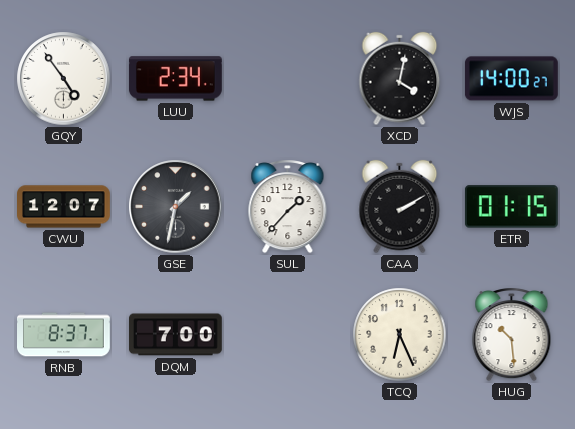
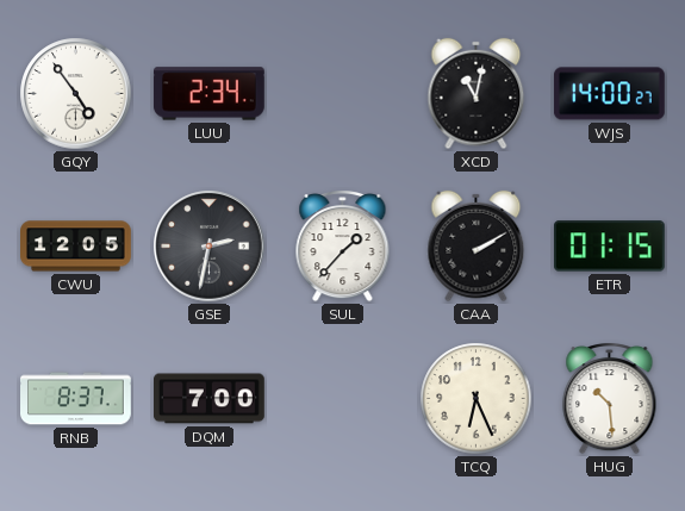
XCD: 4:02 -> 11:02 (477, 94)
CWU: 12:07 -> 12:05 (76, 247)
GSE: 1:32 -> 2:32 (210, 247)
